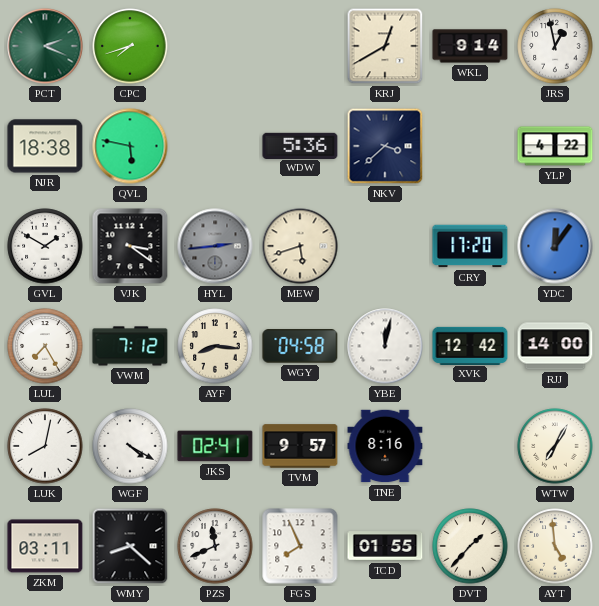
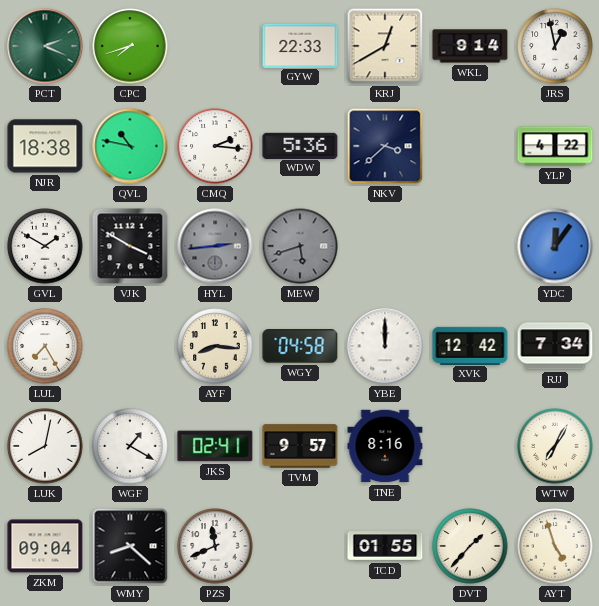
GYW: none -> 22:33 (300, 45)
QVL: 5:47 -> 10:47 (130, 146)
CMQ: none -> 2:16 (215, 146)
VJK: 3:21 -> 3:50 (130, 246)
MEW dial: cream -> grey (300, 246)
CRY: 17:20 -> none (470, 246)
VWM: 7:12 -> none (130, 346)
YBE: 12:02 -> 12:00 (385, 346)
RJJ: 14:00 -> 7:34 (555, 346)
WGF: 4:20 -> 1:20 (130, 446)
ZKM: 03:11 -> 09:04 (45, 546)
FGS: 7:56 -> none (300, 546)
AYT: 4:59 -> 4:57 (555, 546)
